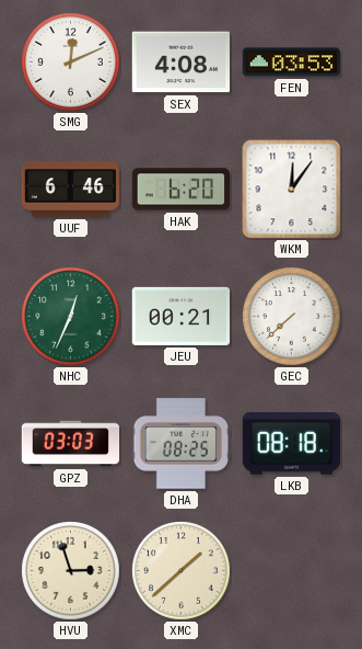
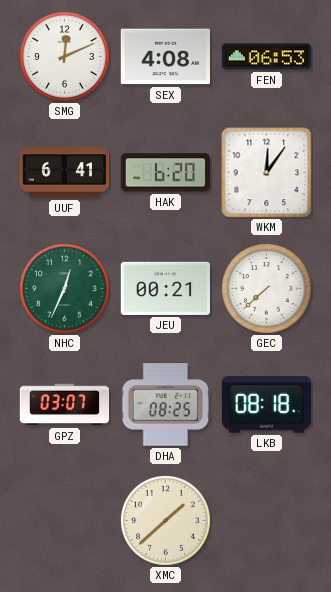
FEN: 03:53 -> 06:53 (266, 57)
UUF: 6:46 -> 6:41 (64, 173)
GPZ: 03:03 -> 03:07 (65, 405)
HVU: 2:57 -> none (71, 571)
